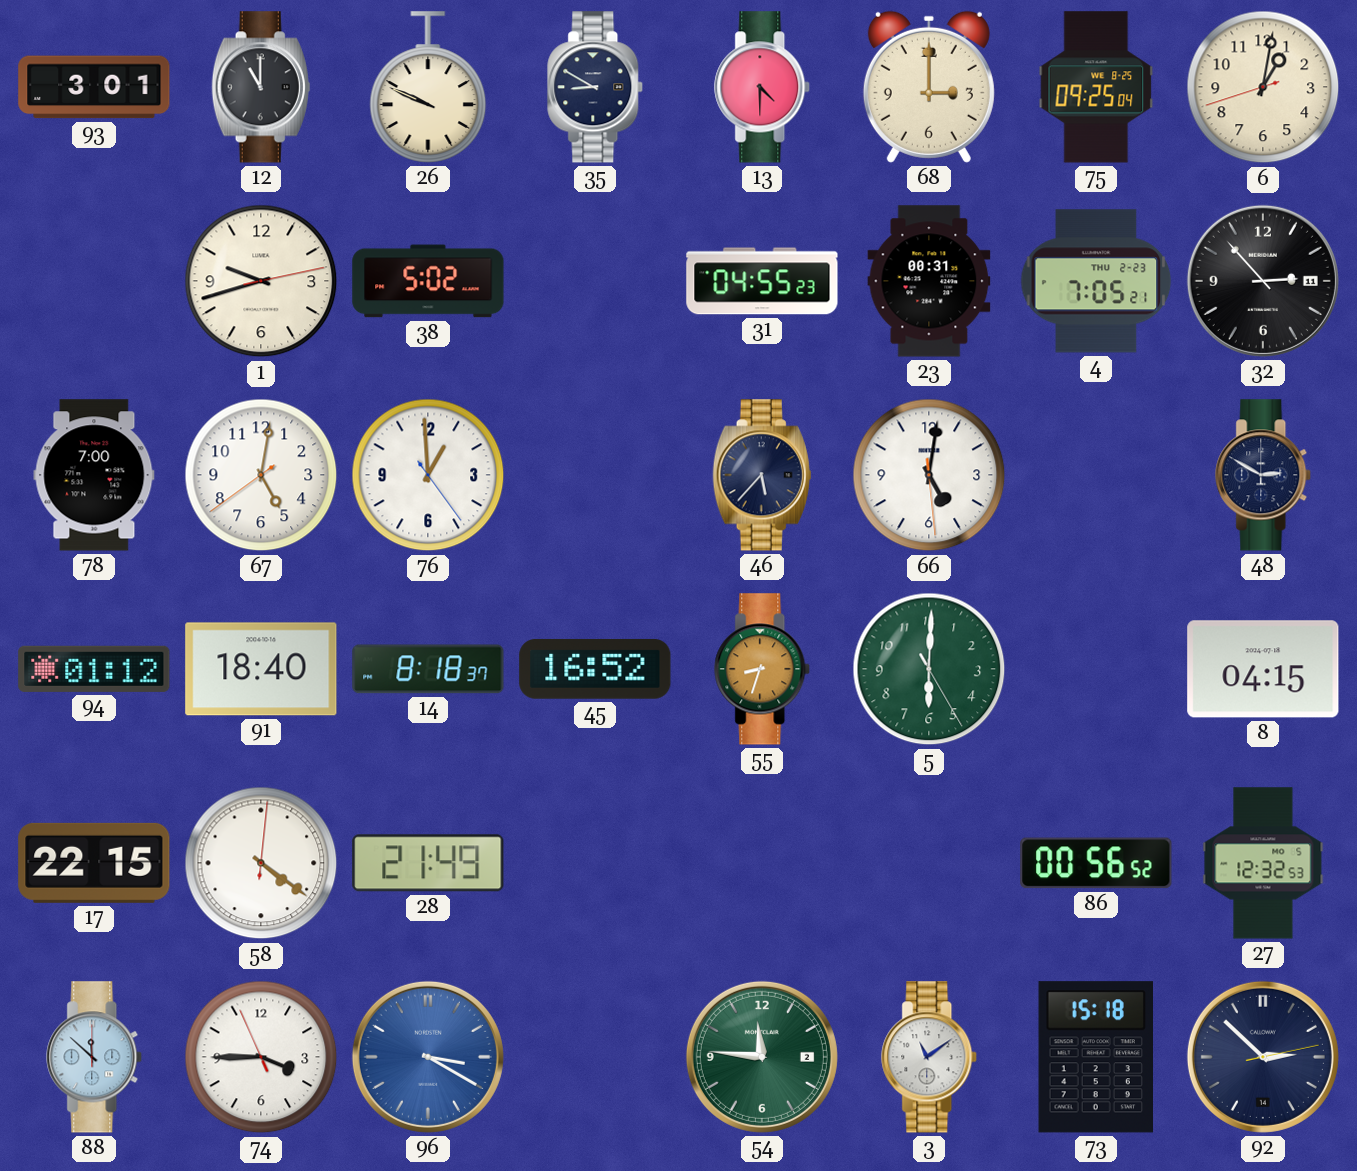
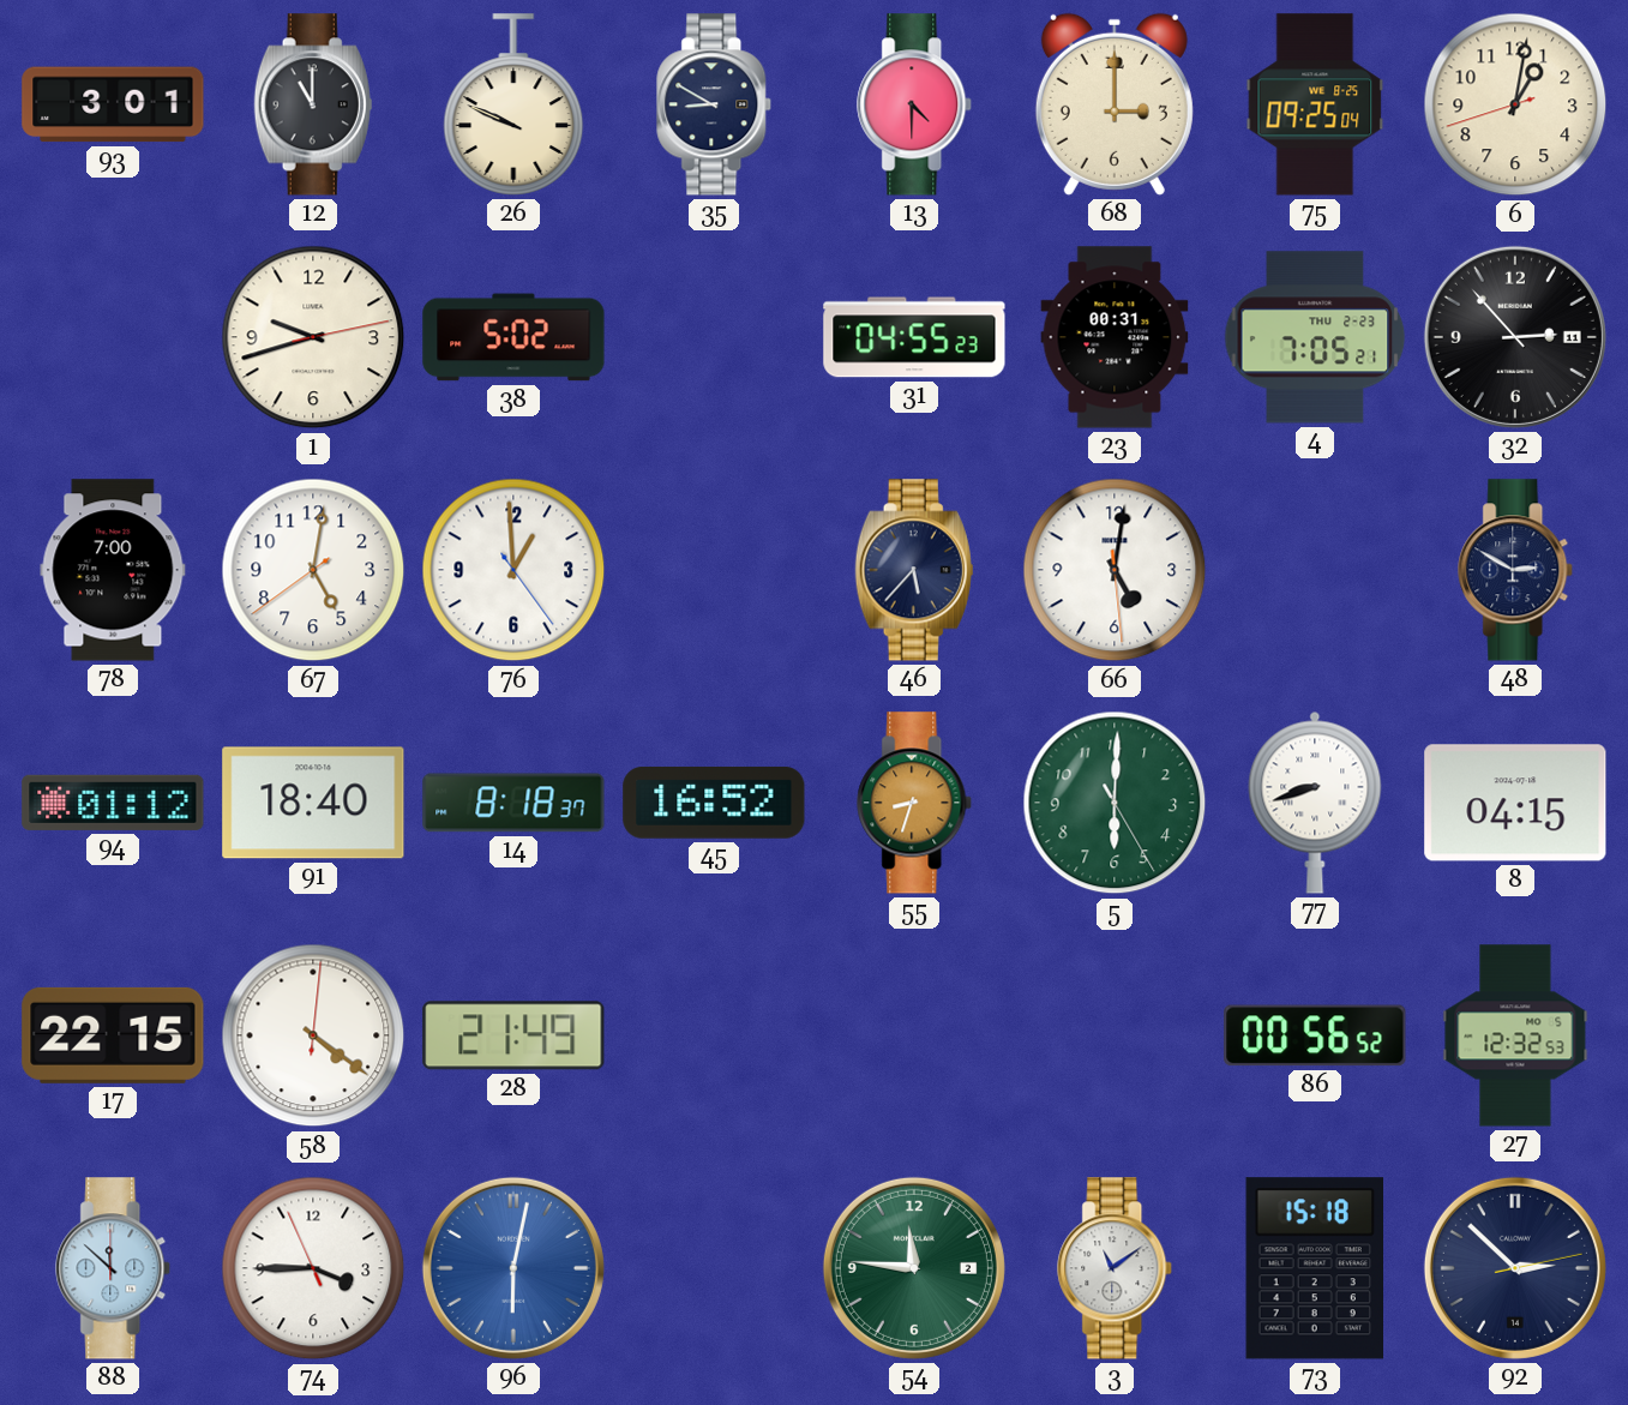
77: none -> 8:42 (1315, 803)
96: 3:20 -> 6:02 (513, 1268)
